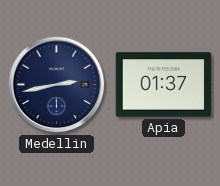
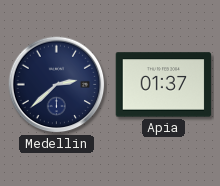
Medellin: 2:43 -> 2:38 (57, 85)
